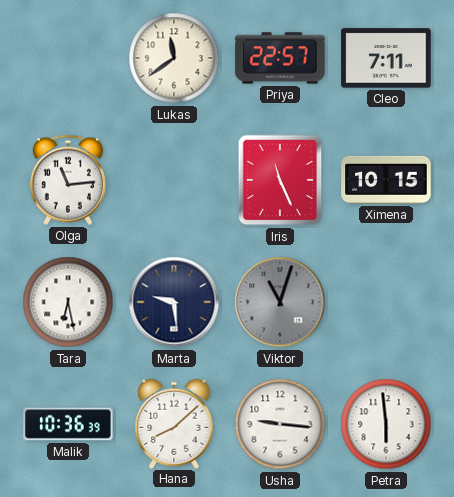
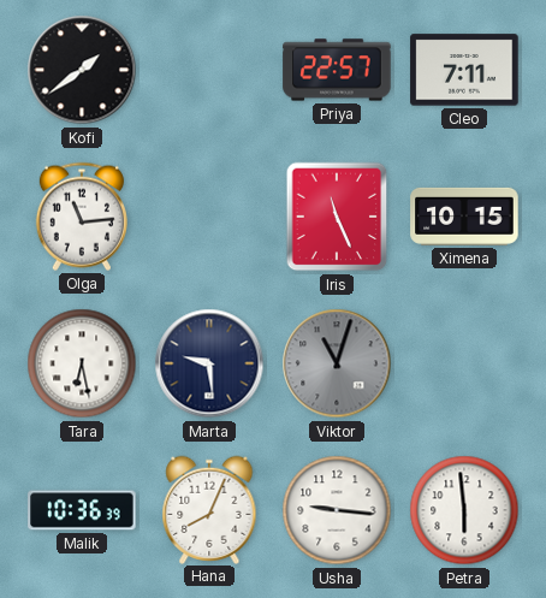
Kofi: none -> 1:39 (82, 70)
Lukas: 11:39 -> none (174, 58)
Hana: 8:08 -> 8:04 (209, 509)
